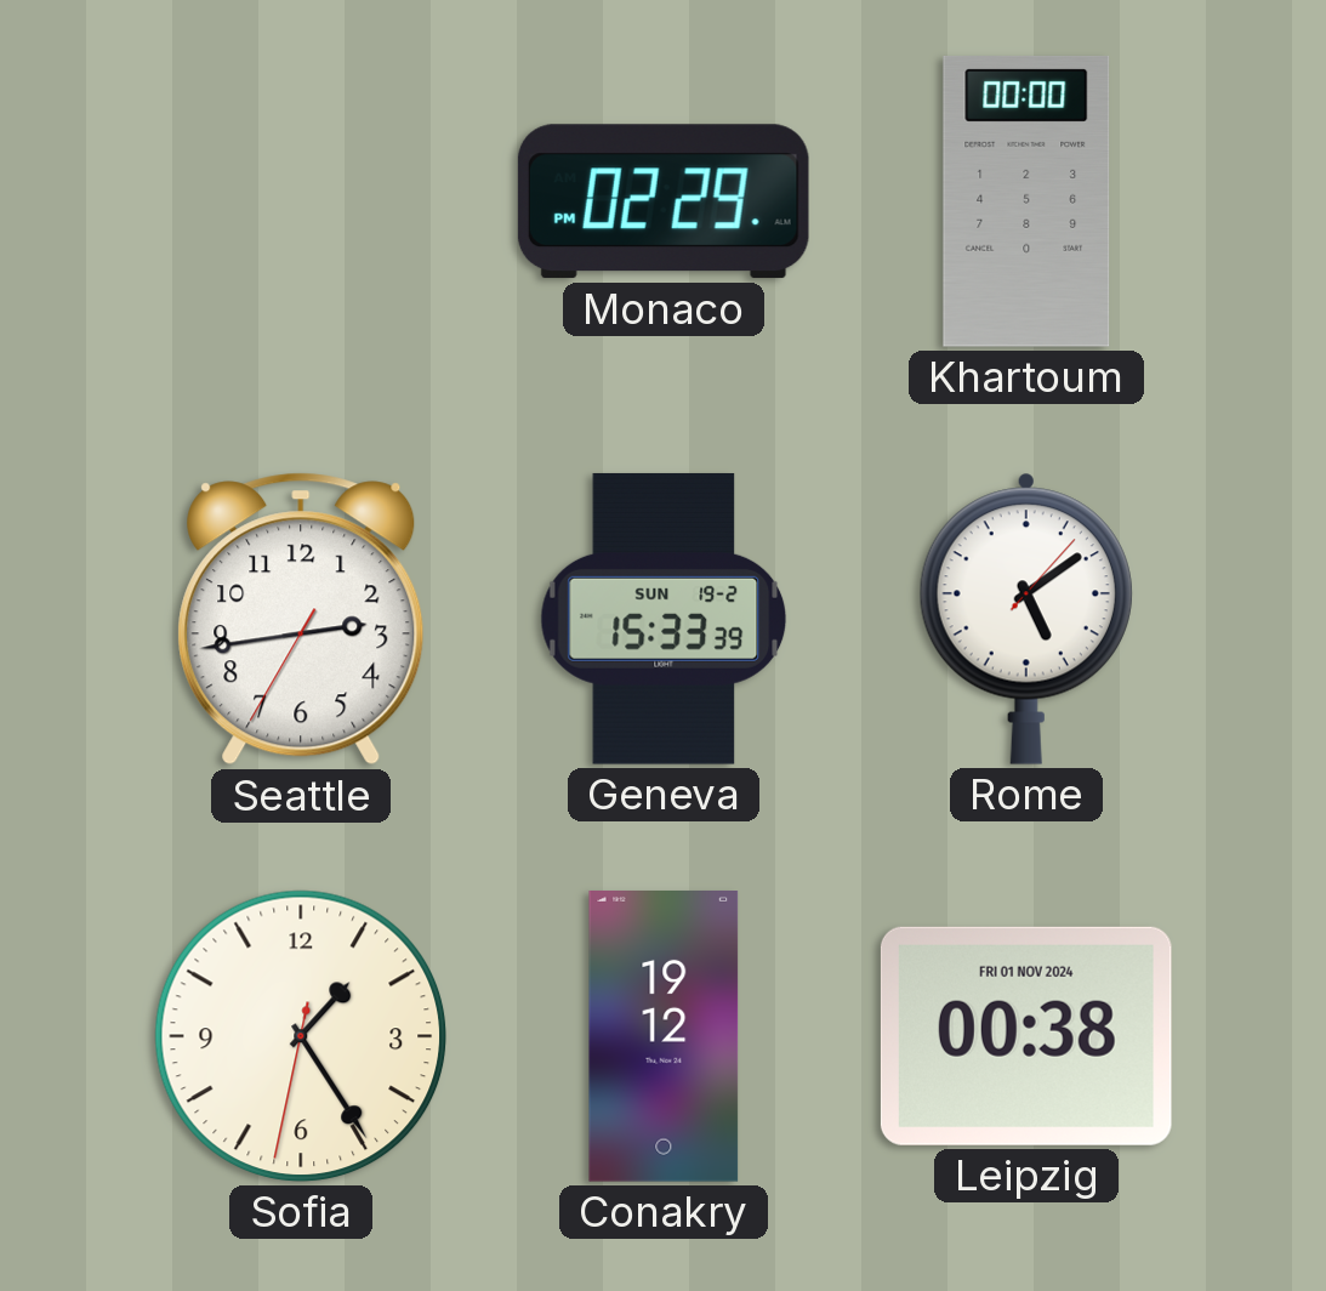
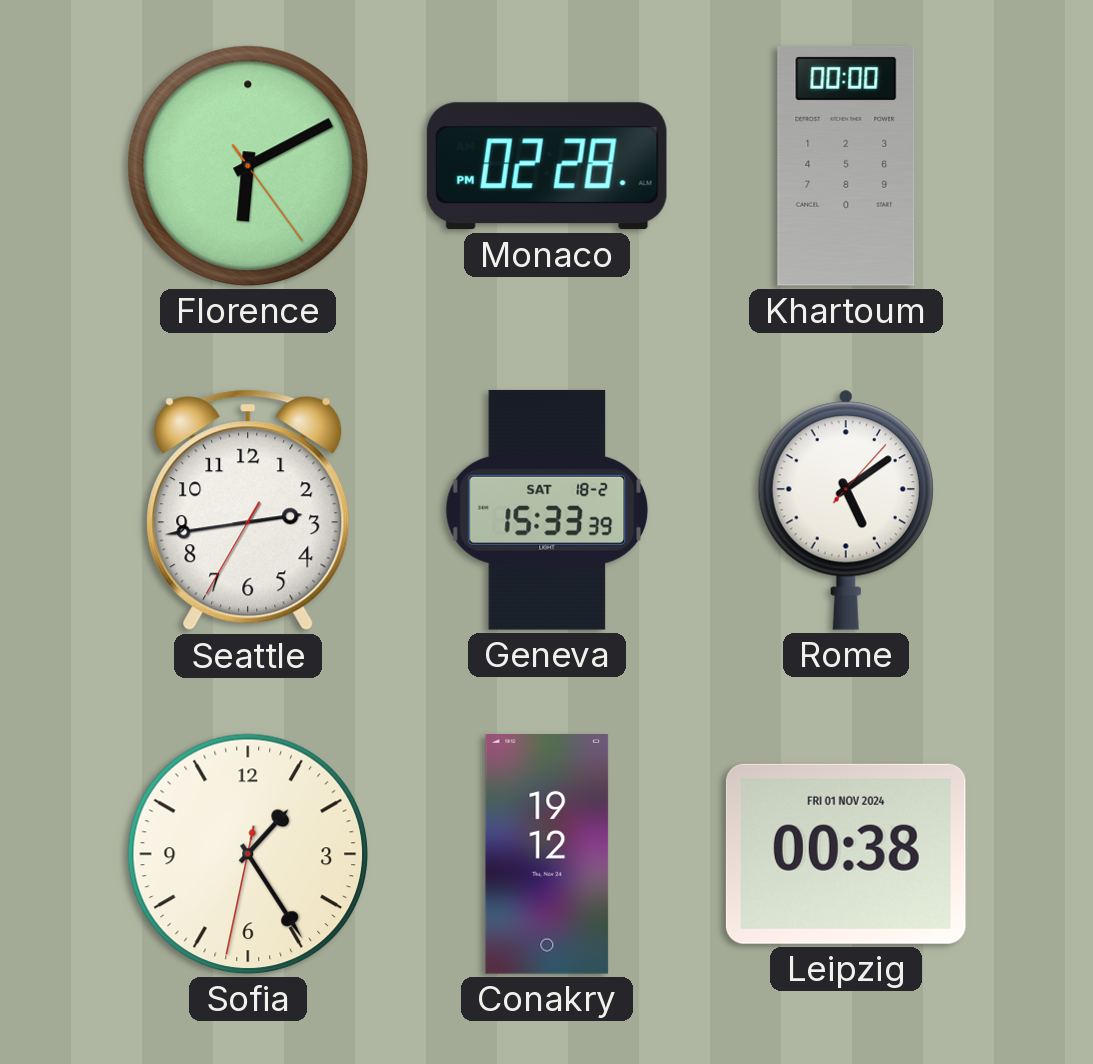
Florence: none -> 6:10 (248, 166)
Monaco: 02:29 -> 02:28 (547, 166)
Geneva date: SUN 19-2 -> SAT 18-2 (547, 510)
